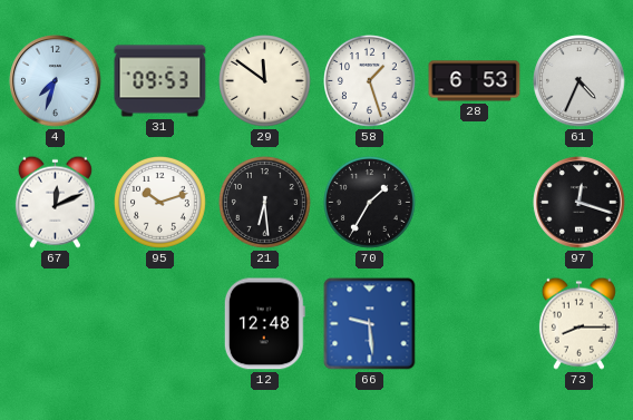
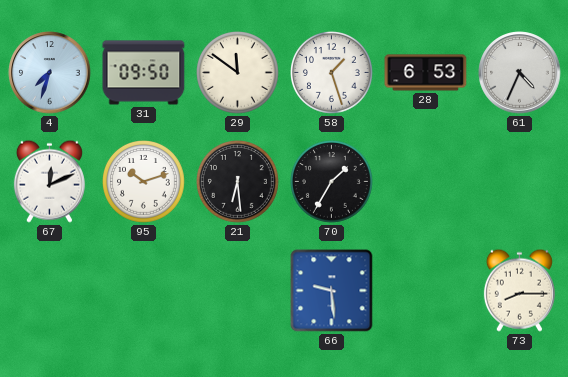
31: 09:53 -> 09:50 (144, 73)
97: 12:18 -> none (580, 203)
12: 12:48 -> none (264, 324)
